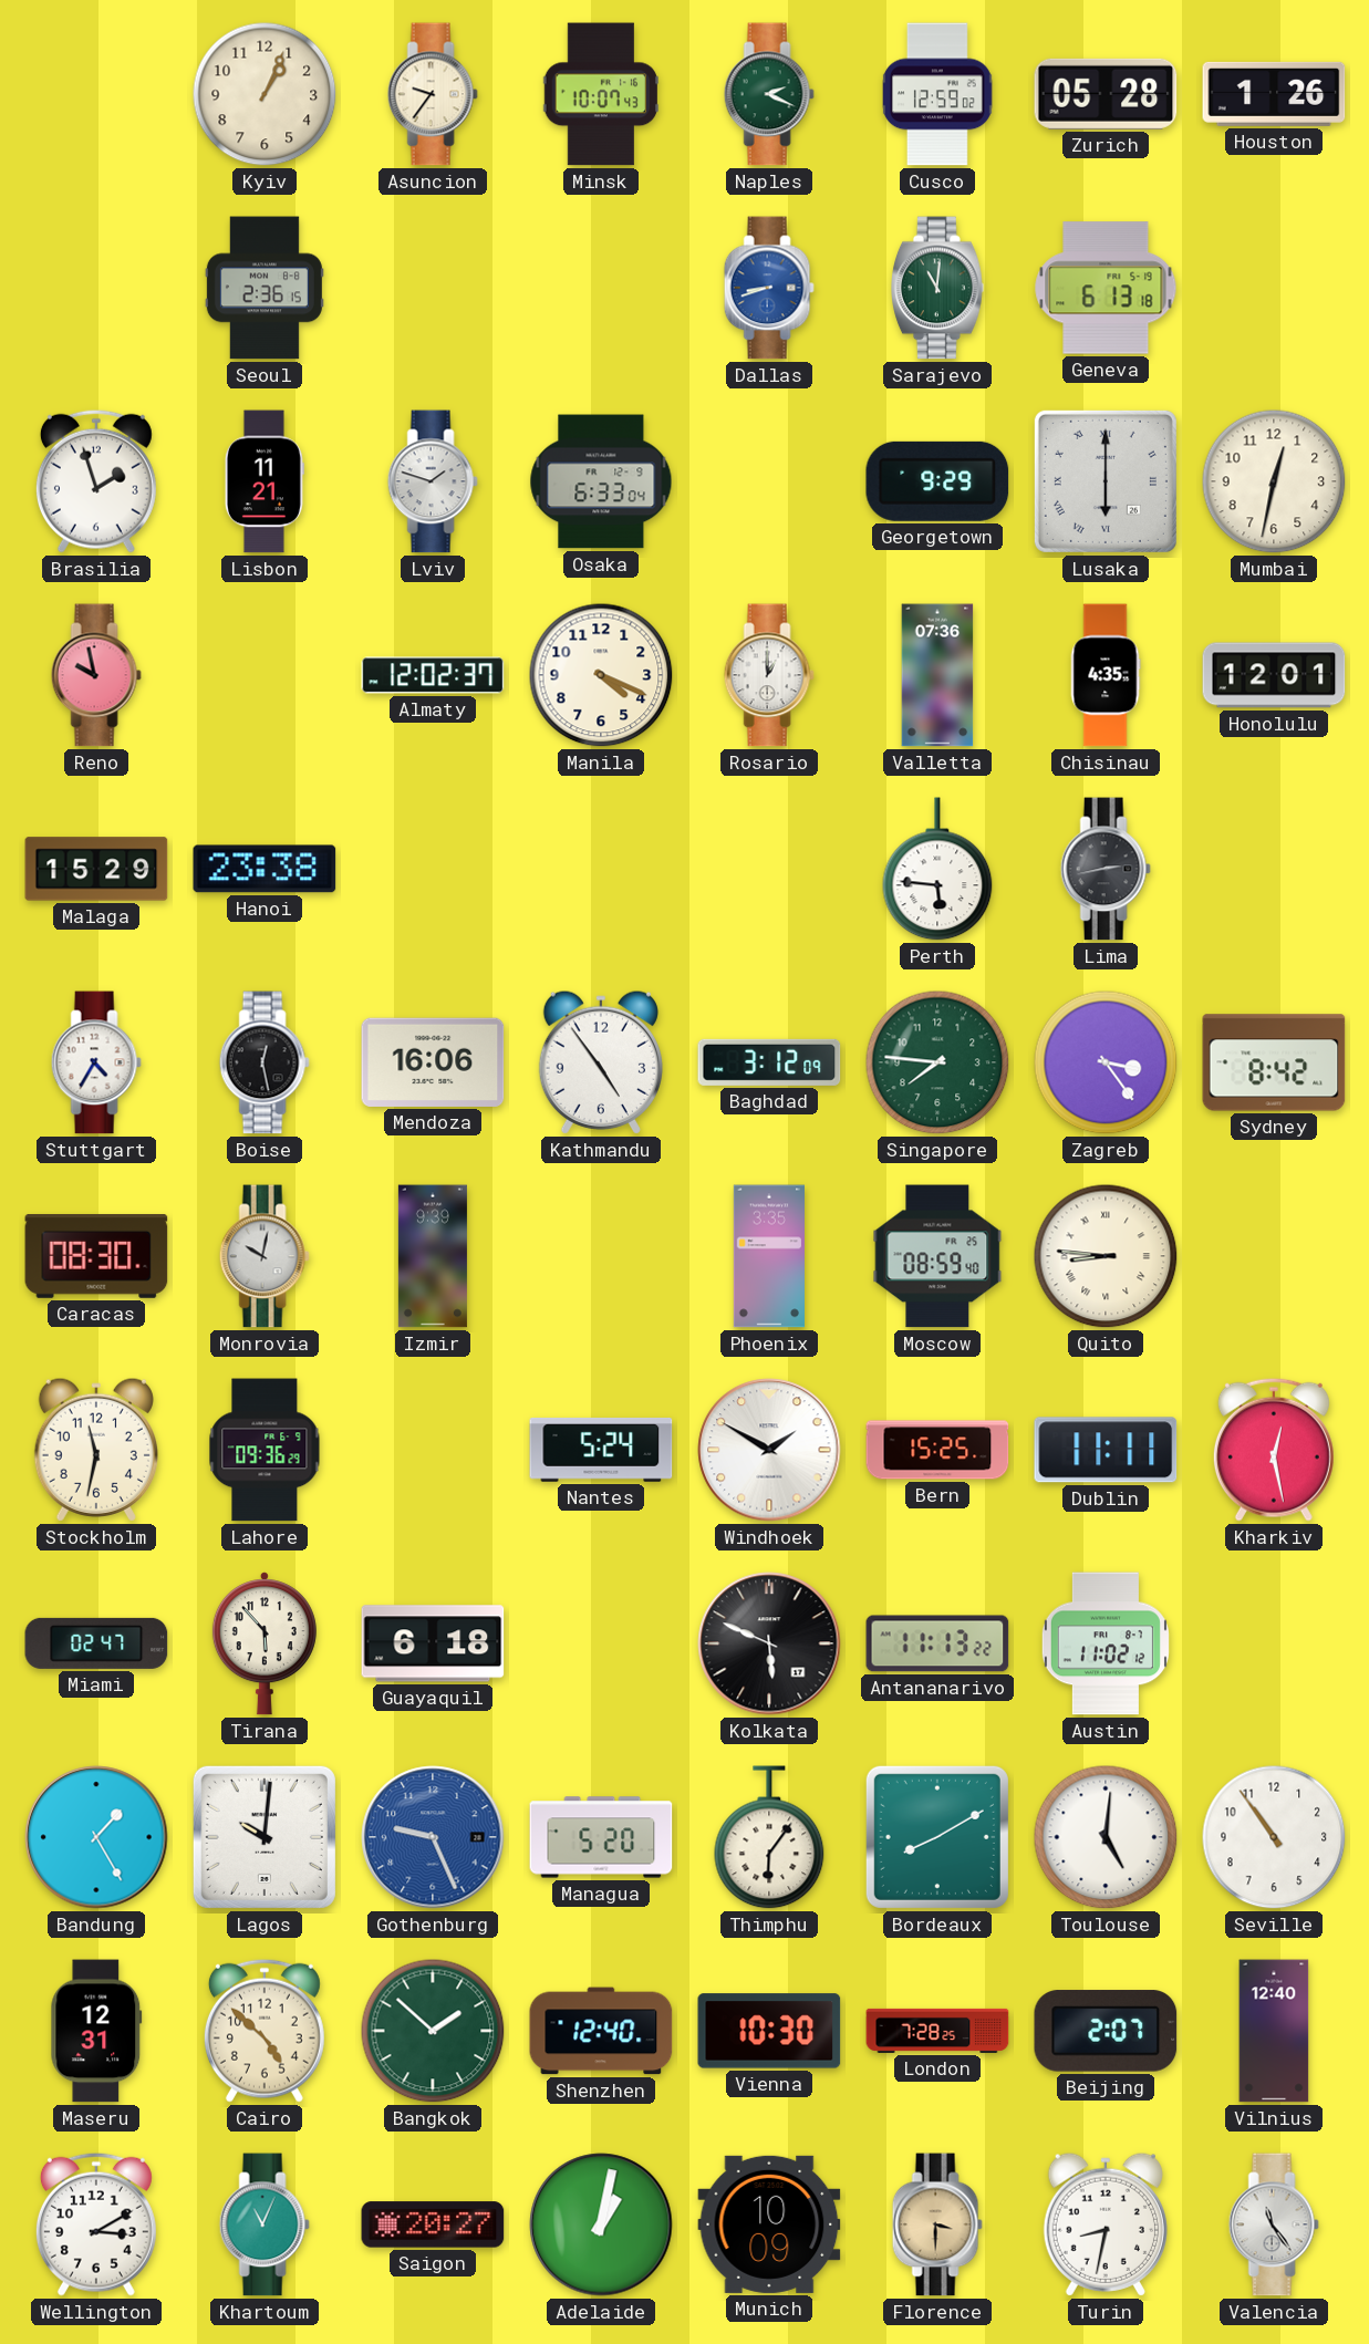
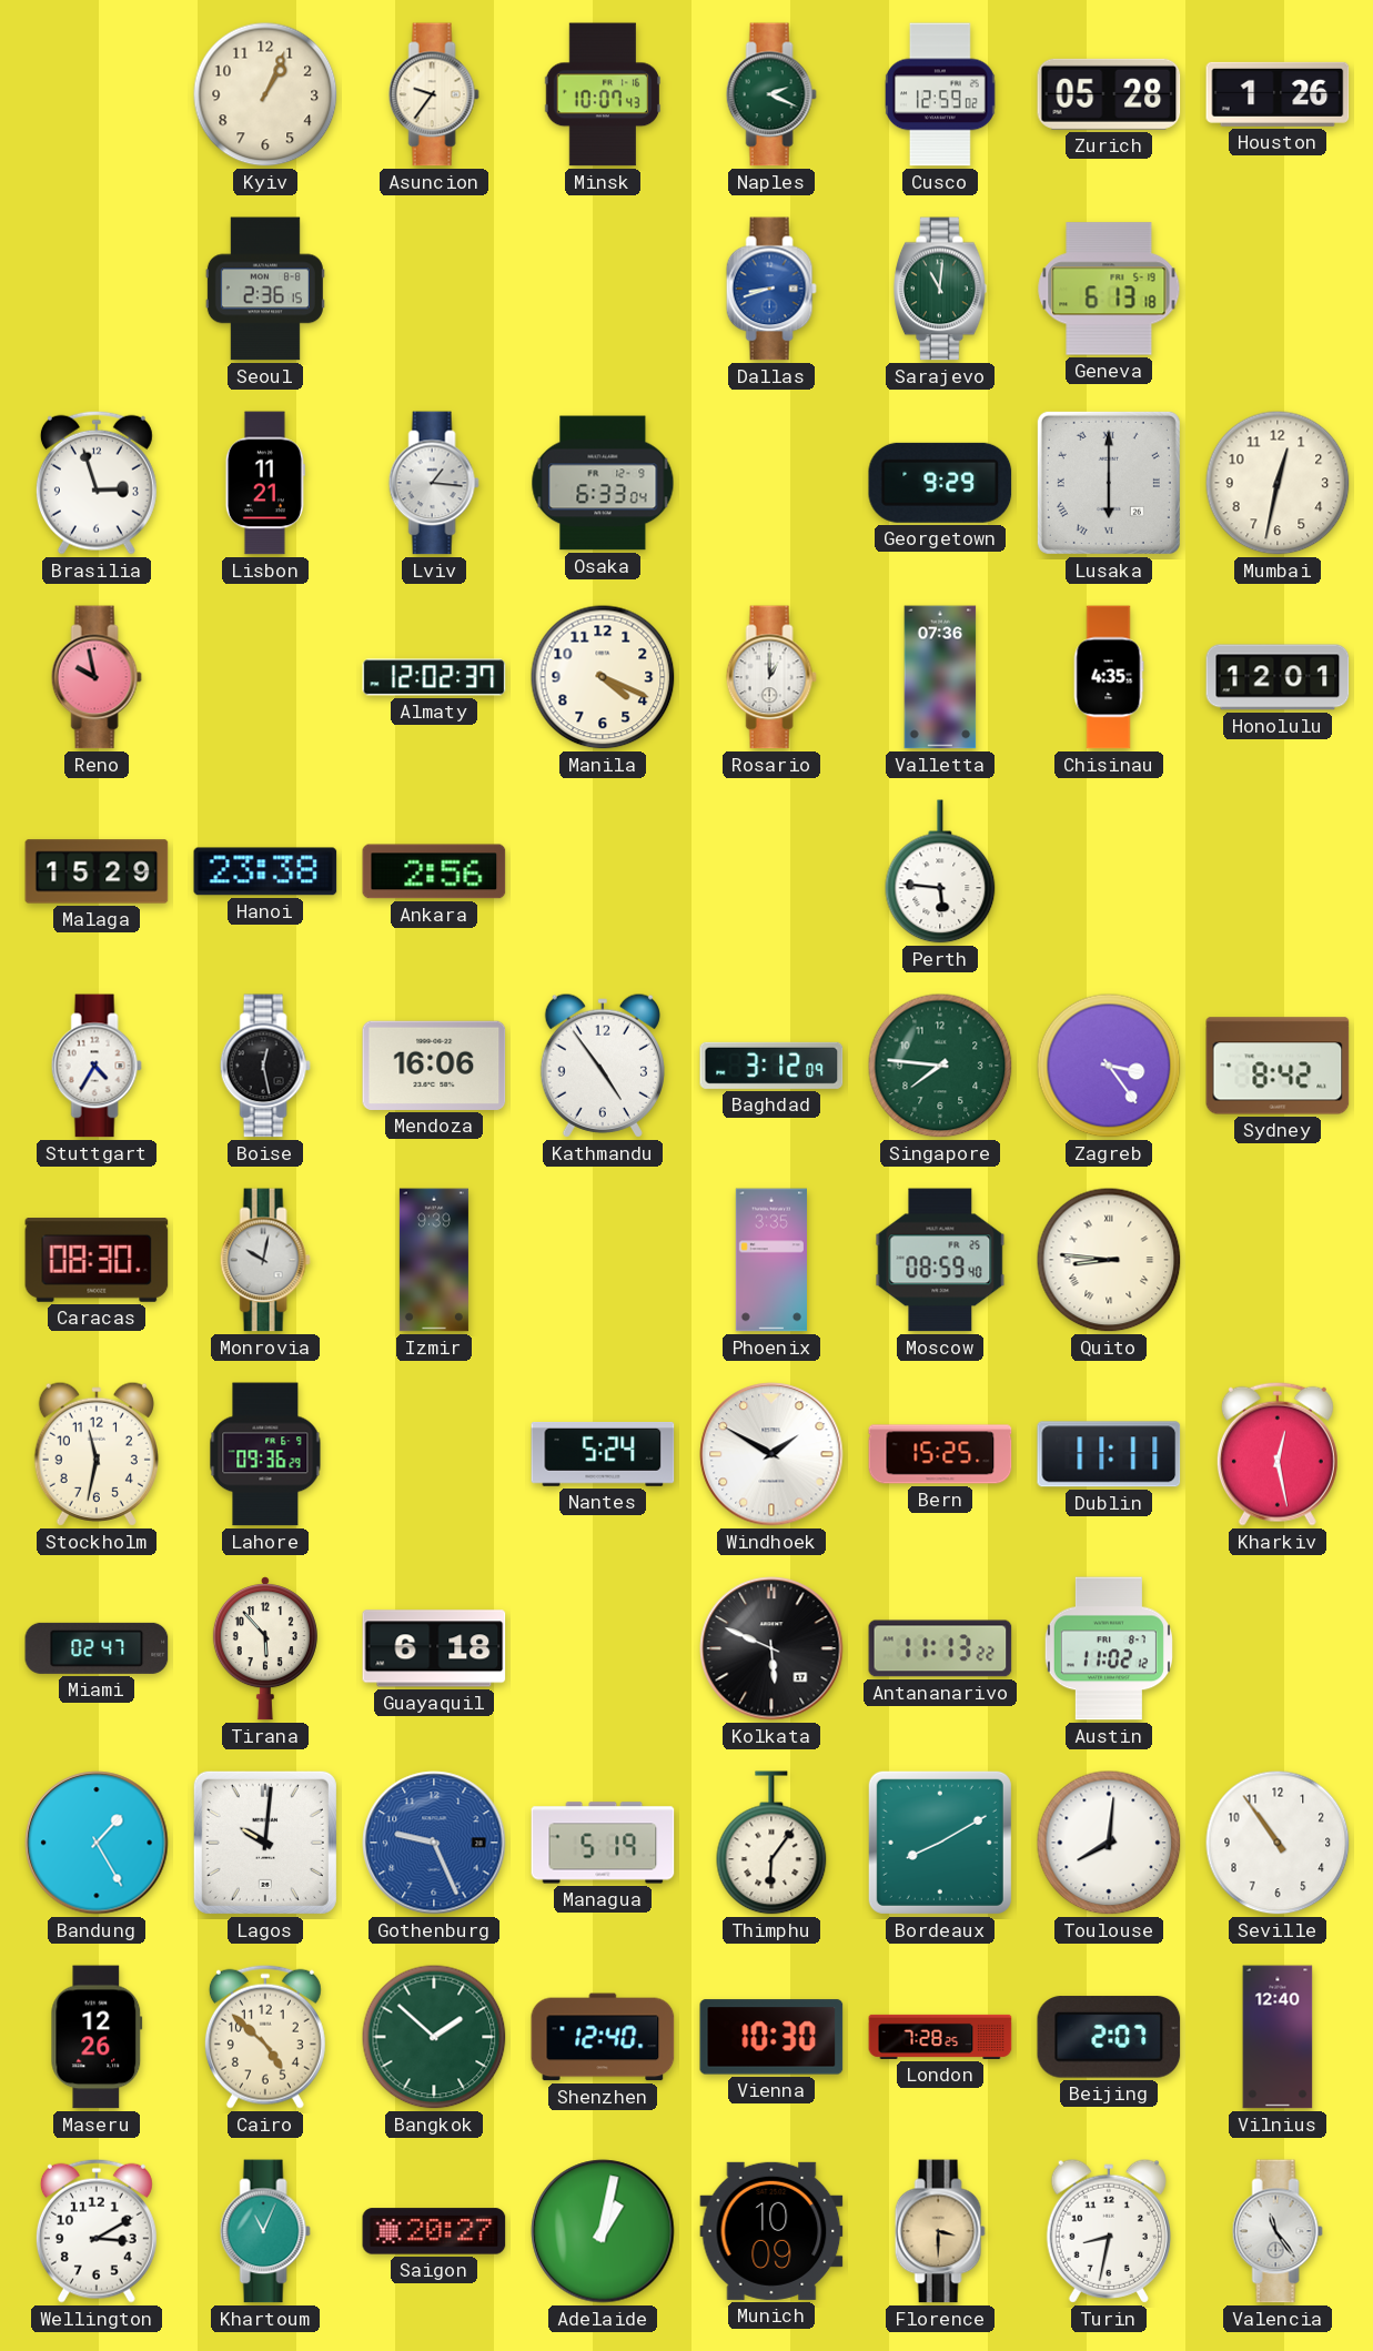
Brasilia: 1:57 -> 2:57 (97, 483)
Lviv: 1:48 -> 1:16 (434, 483)
Ankara: none -> 2:56 (434, 871)
Lima: 2:43 -> none (1106, 869)
Managua: 5:20 -> 5:19 (603, 1843)
Toulouse: 5:01 -> 8:01 (1109, 1843)
Maseru: 12:31 -> 12:26 (97, 2037)
